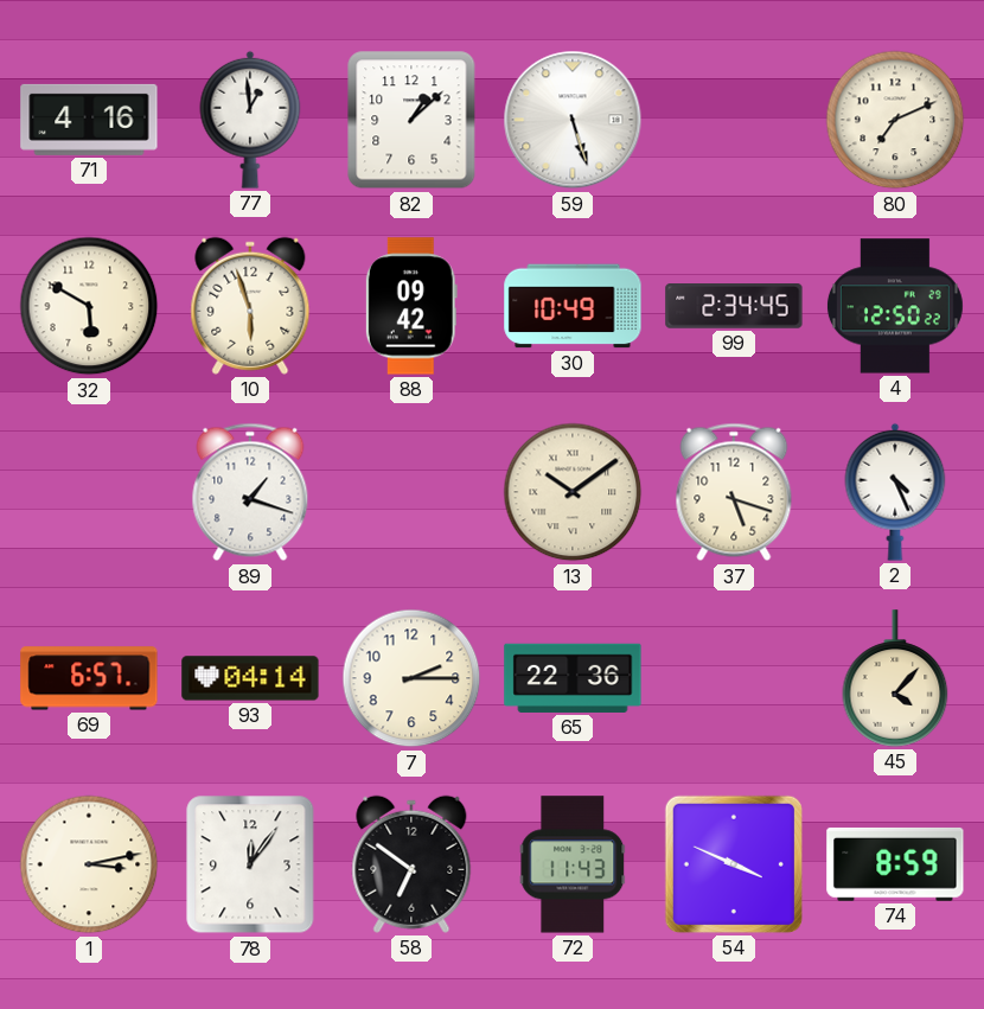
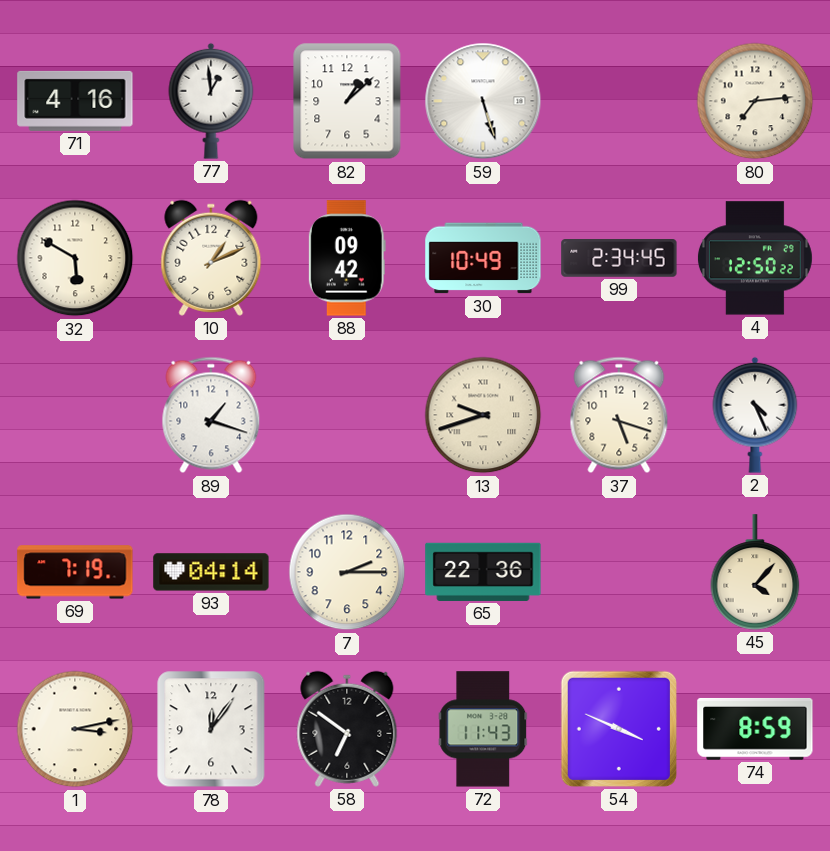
80: 7:11 -> 7:14 (755, 101)
10: 5:57 -> 1:11 (211, 258)
13: 10:09 -> 9:42 (483, 415)
69: 6:57 -> 7:19 (75, 572)
